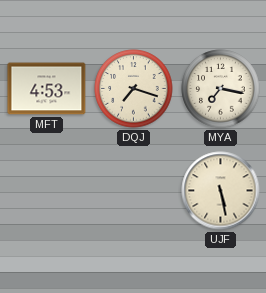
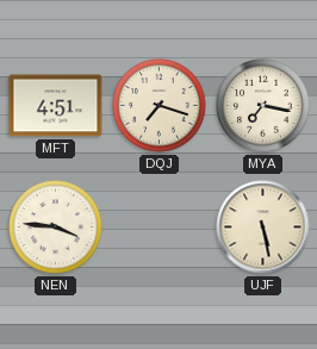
MFT: 4:53 -> 4:51 (56, 106)
NEN: none -> 3:46 (56, 228)
